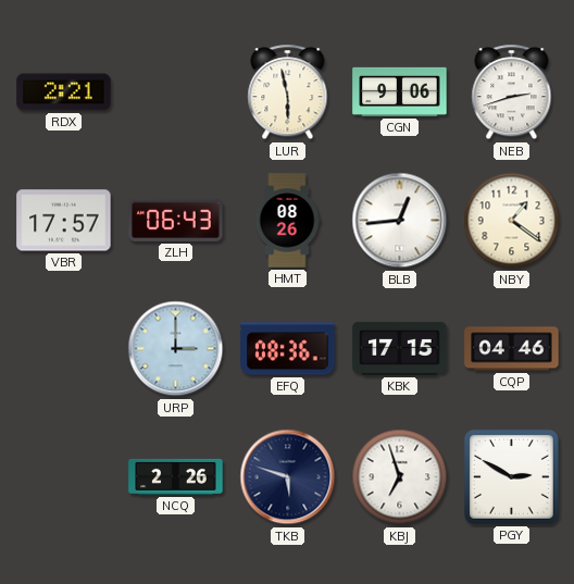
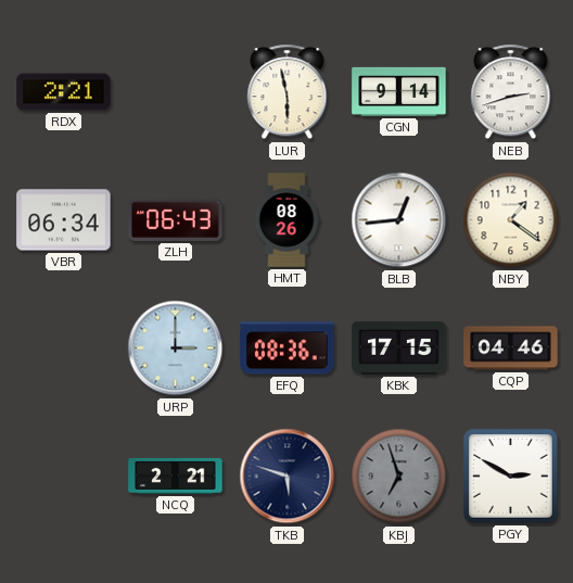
CGN: 9:06 -> 9:14 (399, 91)
VBR: 17:57 -> 06:34 (64, 220)
NCQ: 2:26 -> 2:21 (176, 476)
KBJ dial: white -> grey (399, 477)
